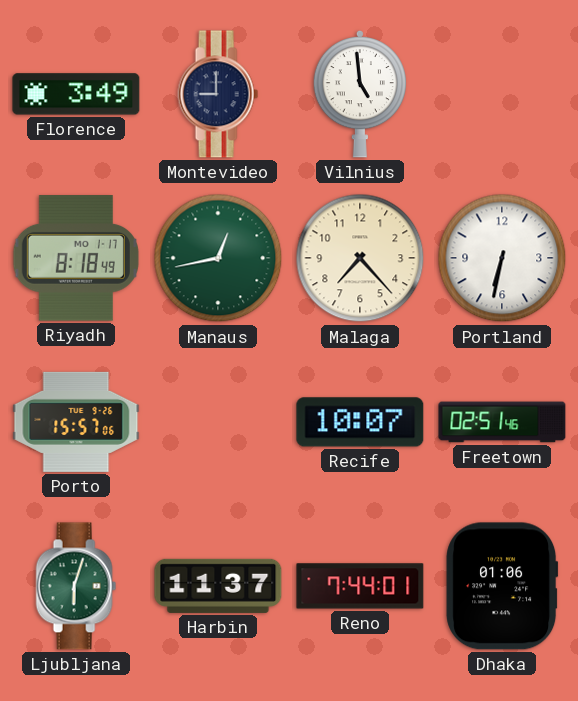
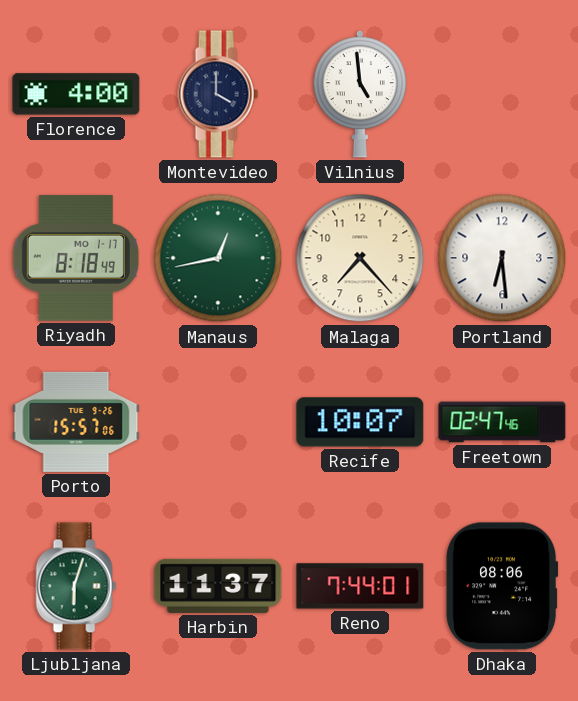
Florence: 3:49 -> 4:00 (76, 94)
Montevideo: 9:00 -> 4:00 (218, 94)
Portland: 6:32 -> 6:29 (502, 258)
Freetown: 02:51 -> 02:47 (502, 422)
Dhaka: 01:06 -> 08:06 (502, 586)
